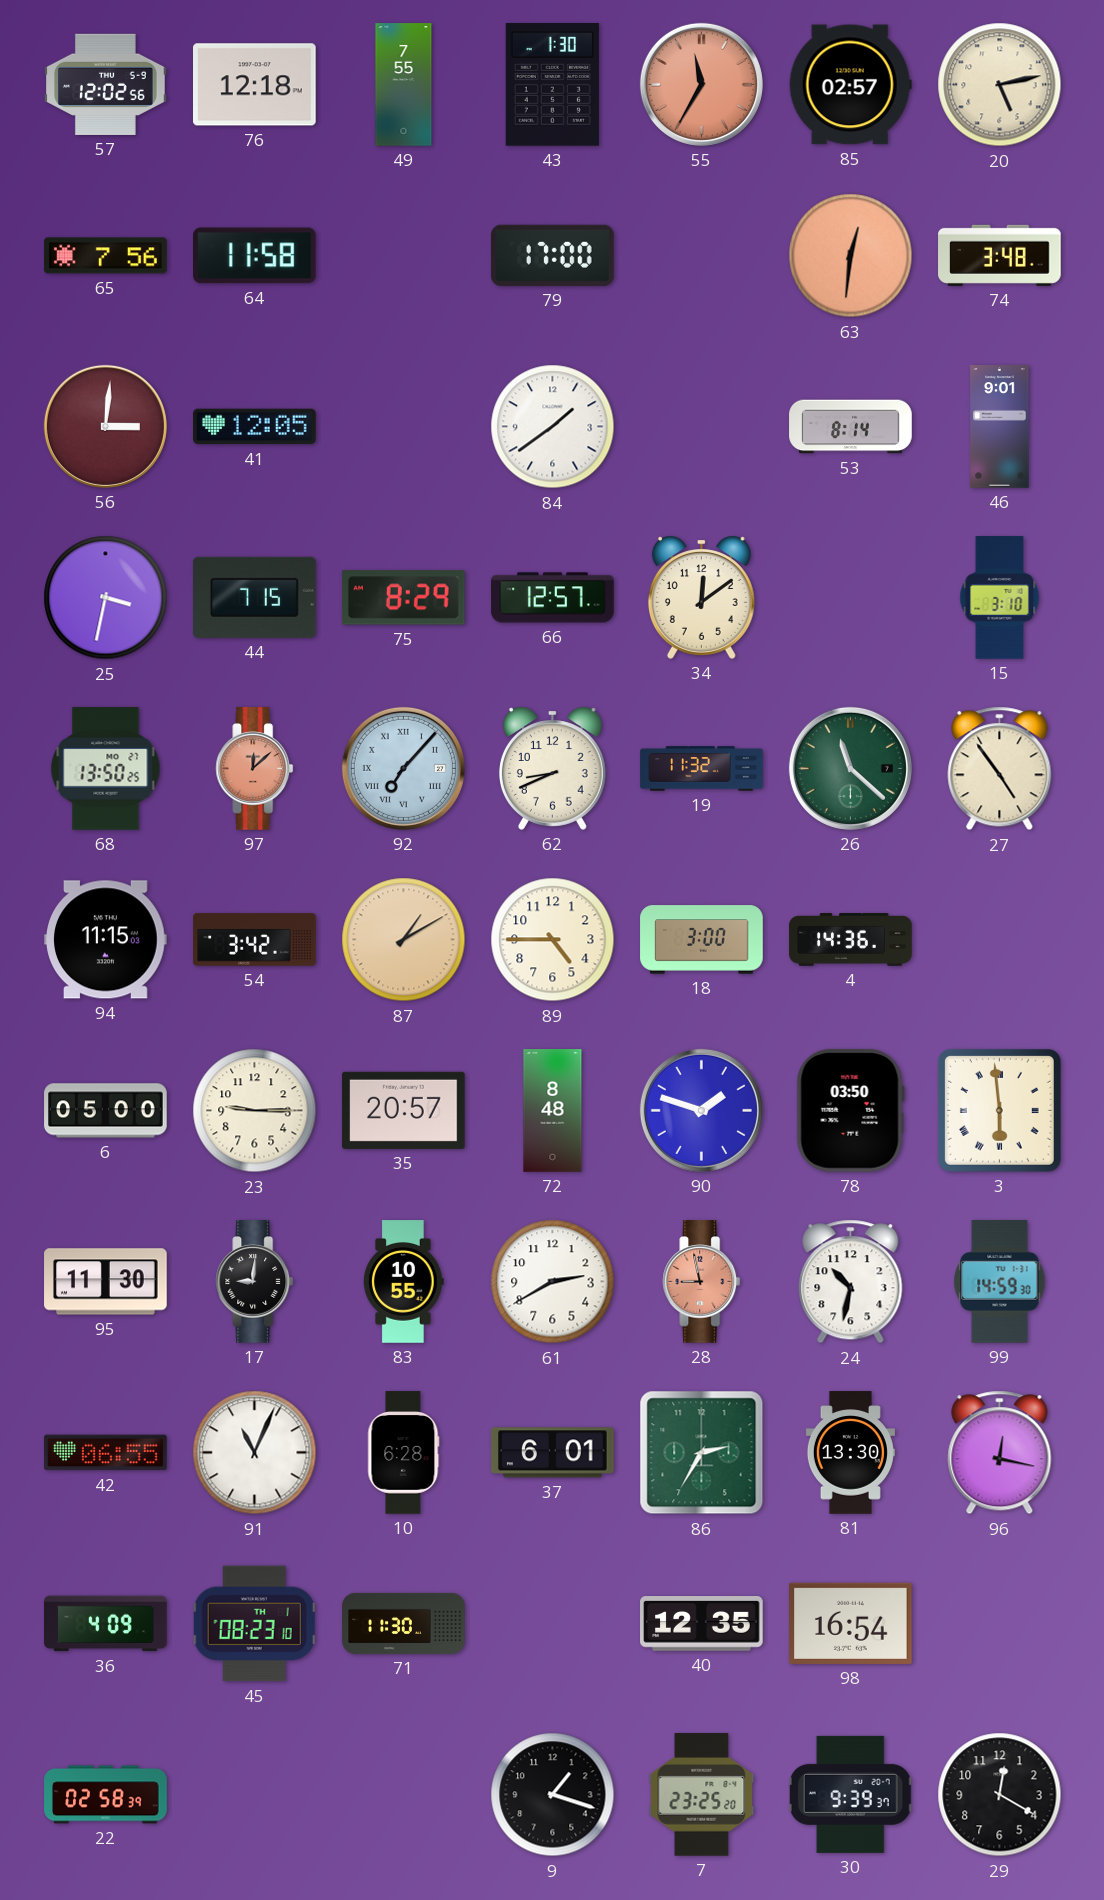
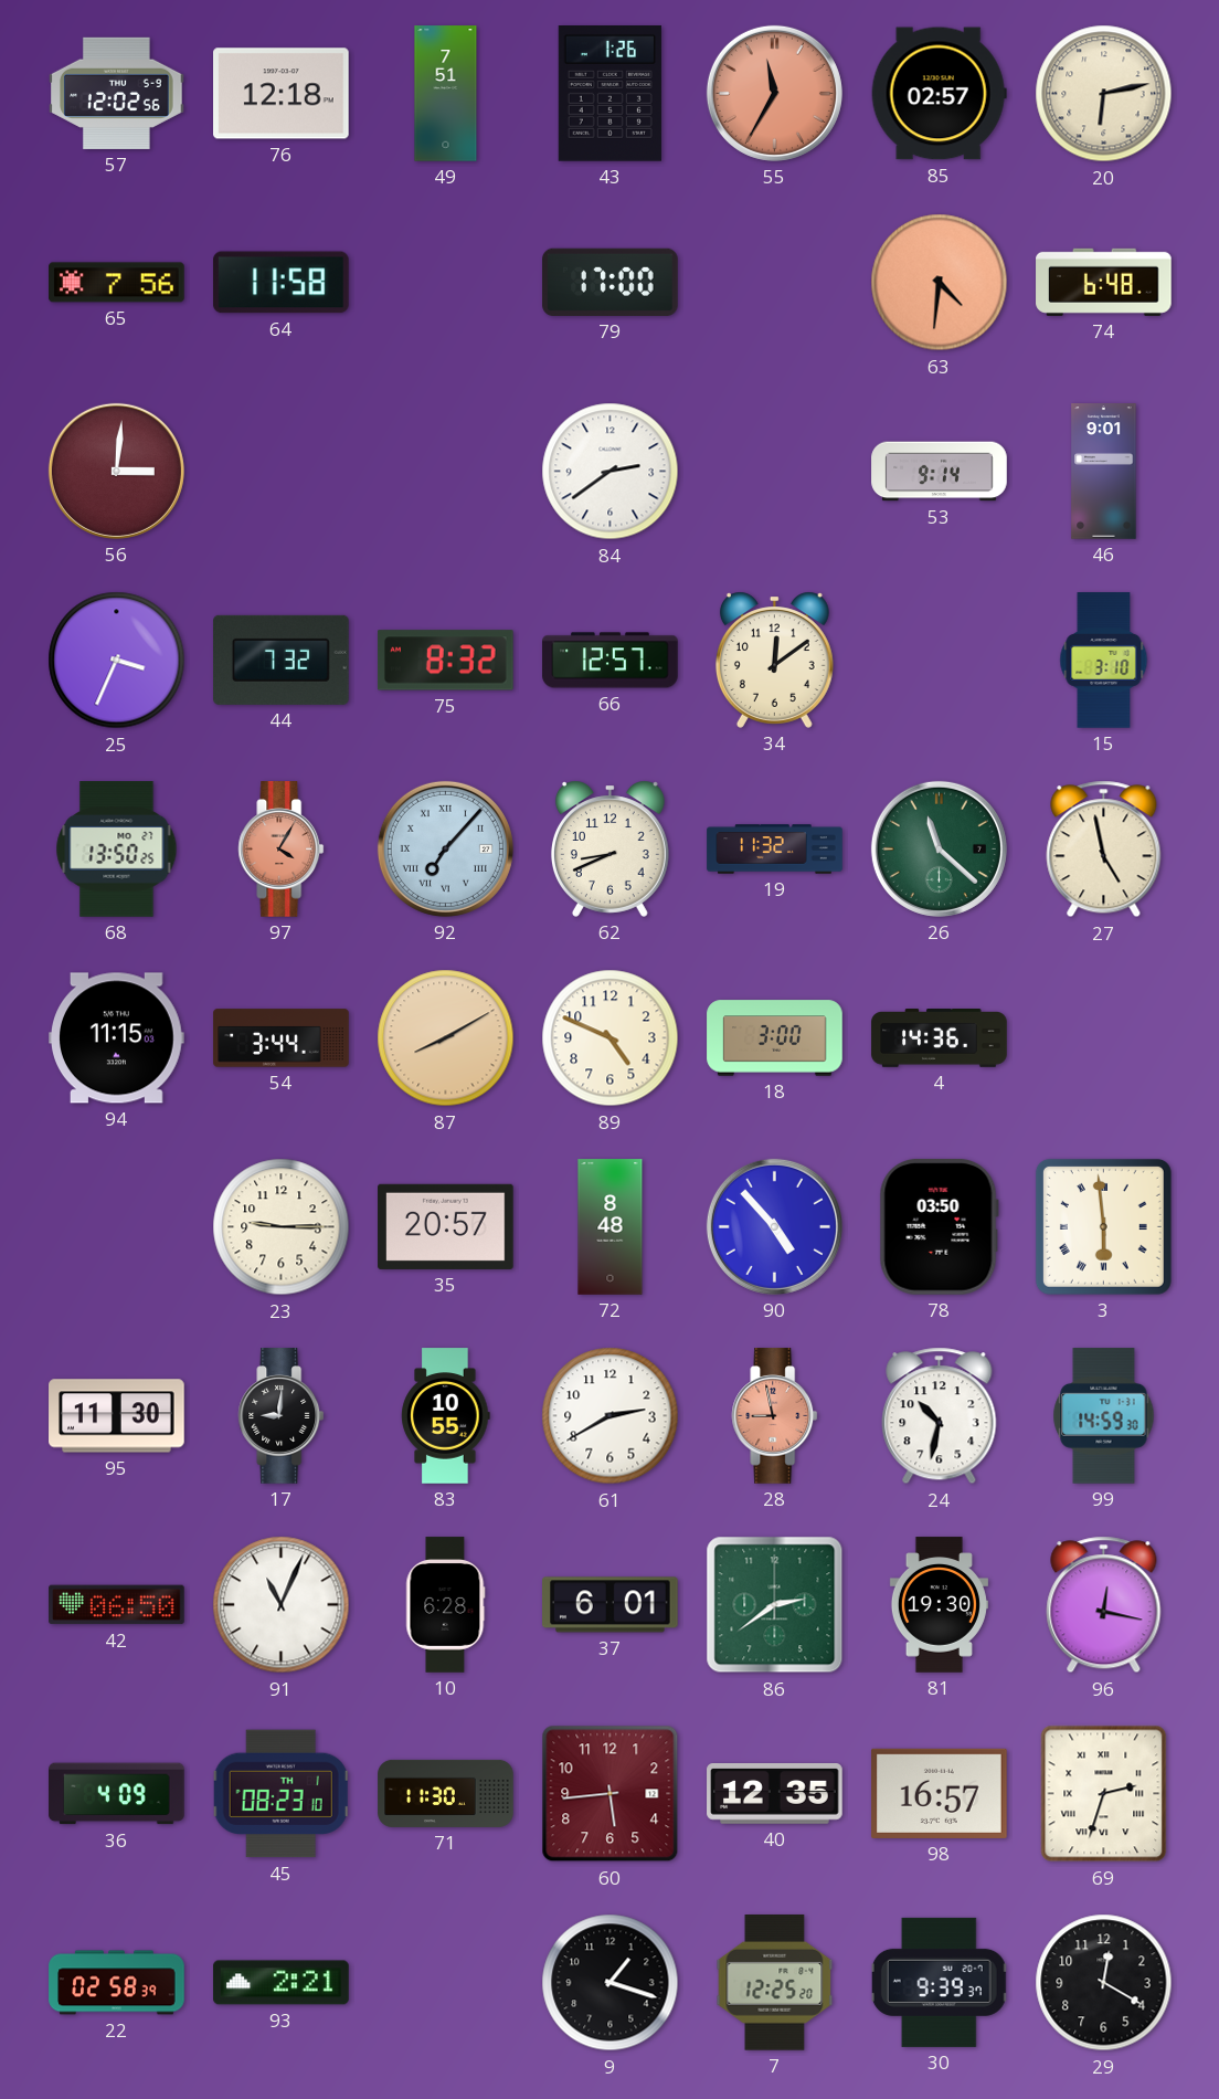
49: 7:55 -> 7:51 (446, 94)
43: 1:30 -> 1:26 (609, 94)
20: 5:13 -> 6:13 (1104, 94)
63: 12:31 -> 4:31 (940, 283)
74: 3:48 -> 6:48 (1104, 282)
41: 12:05 -> none (255, 427)
84: 1:39 -> 2:39 (611, 472)
53: 8:14 -> 9:14 (940, 472)
25: 3:32 -> 3:34 (117, 661)
44: 7:15 -> 7:32 (282, 660)
75: 8:29 -> 8:32 (445, 661)
97: 12:08 -> 4:05 (282, 850)
27: 4:54 -> 4:58 (1104, 850)
54: 3:42 -> 3:44 (282, 1038)
87: 1:10 -> 8:10 (446, 1038)
89: 4:45 -> 4:49 (611, 1038)
6: 05:00 -> none (106, 1111)
90: 1:48 -> 4:53 (774, 1226)
42: 06:55 -> 06:50 (117, 1605)
86: 2:35 -> 2:39 (775, 1605)
81: 13:30 -> 19:30 (939, 1605)
60: none -> 5:44 (611, 1794)
98: 16:54 -> 16:57 (940, 1793)
69: none -> 2:33 (1104, 1794)
93: none -> 2:21 (282, 1983)
7: 23:25 -> 12:25 (775, 1983)
